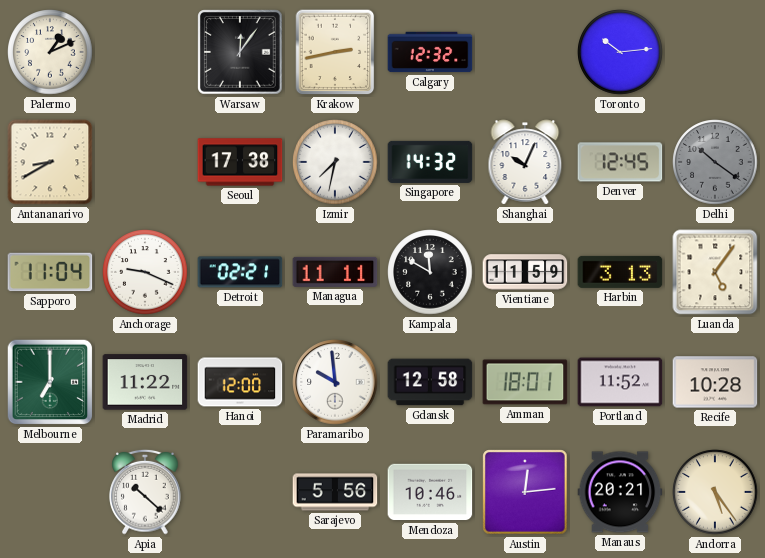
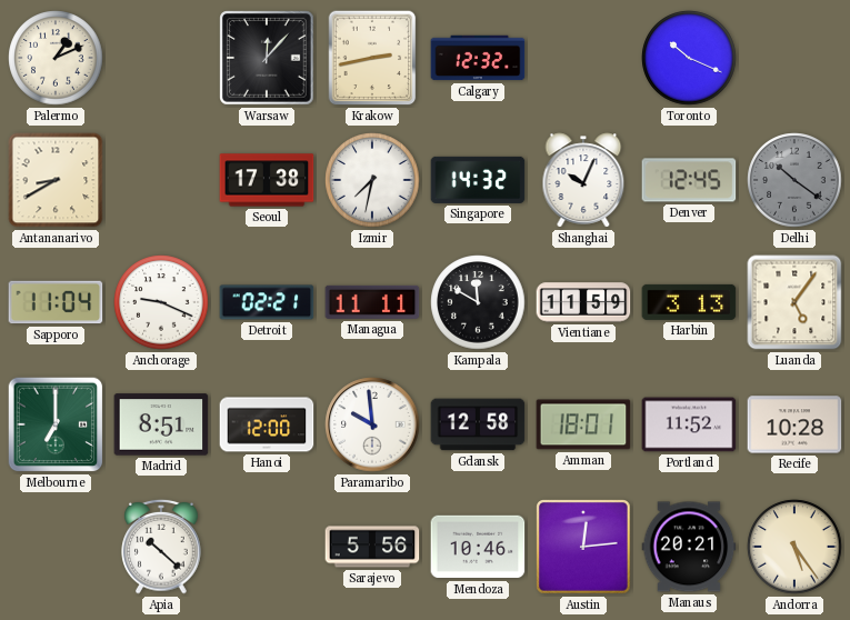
Warsaw: 12:06 -> 12:07 (267, 58)
Toronto: 10:14 -> 10:19 (689, 58)
Madrid: 11:22 -> 8:51 (161, 424)
